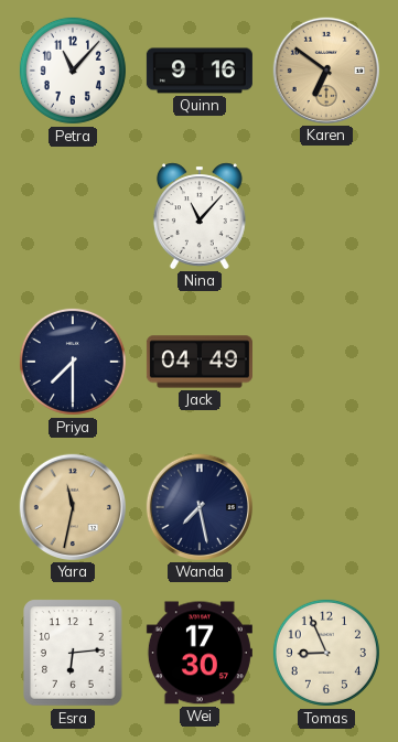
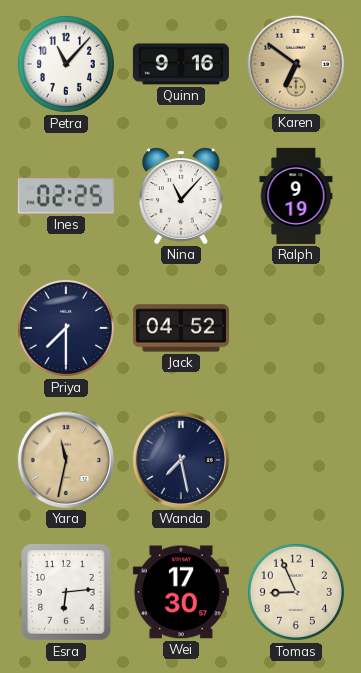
Ines: none -> 02:25 (66, 196)
Ralph: none -> 9:19 (296, 196)
Jack: 04:49 -> 04:52 (181, 328)
